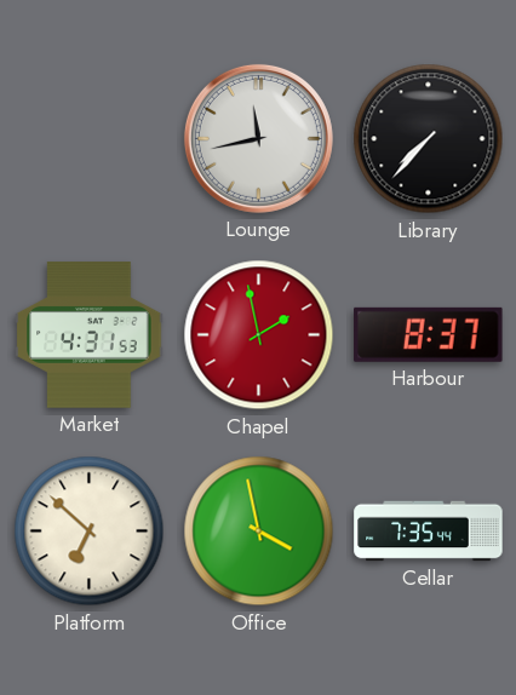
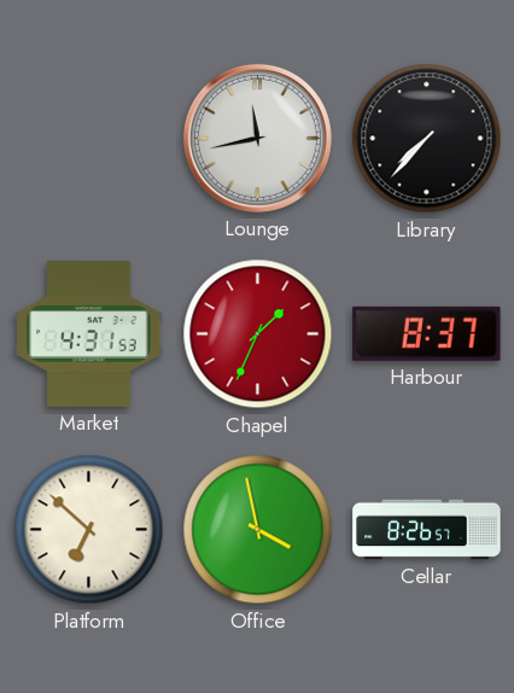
Chapel: 1:58 -> 1:34 (258, 334)
Cellar: 7:35 -> 8:26 (427, 530)
